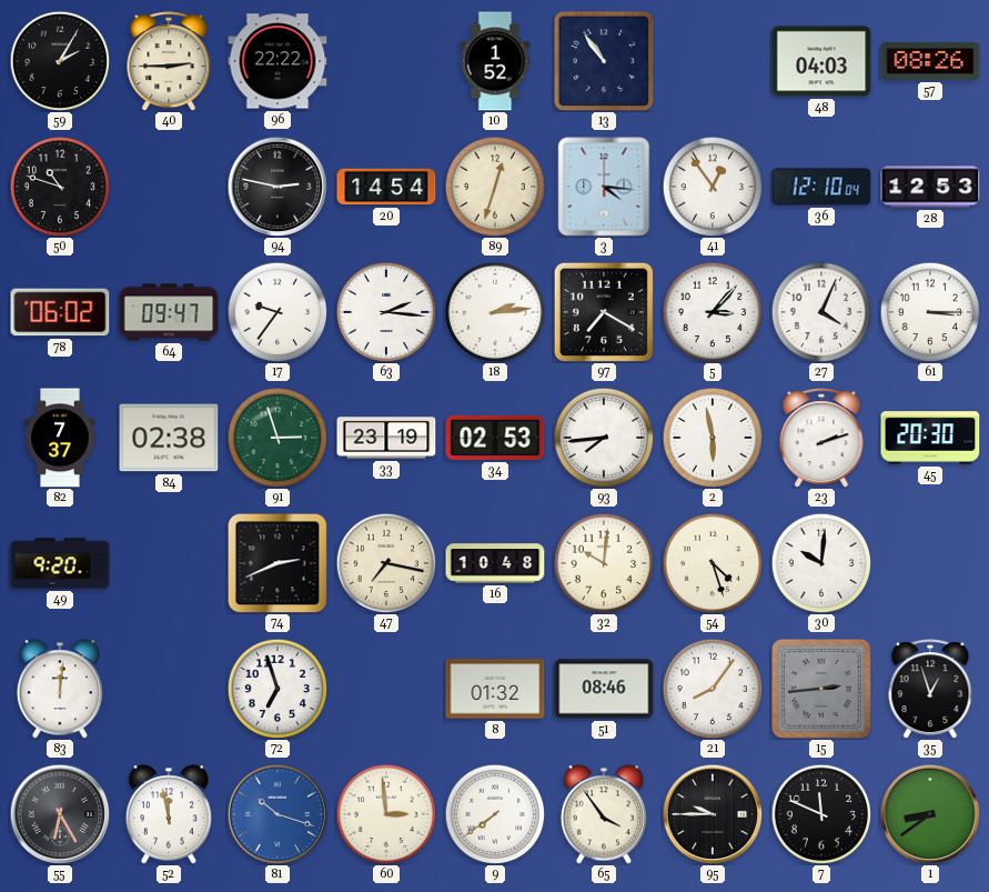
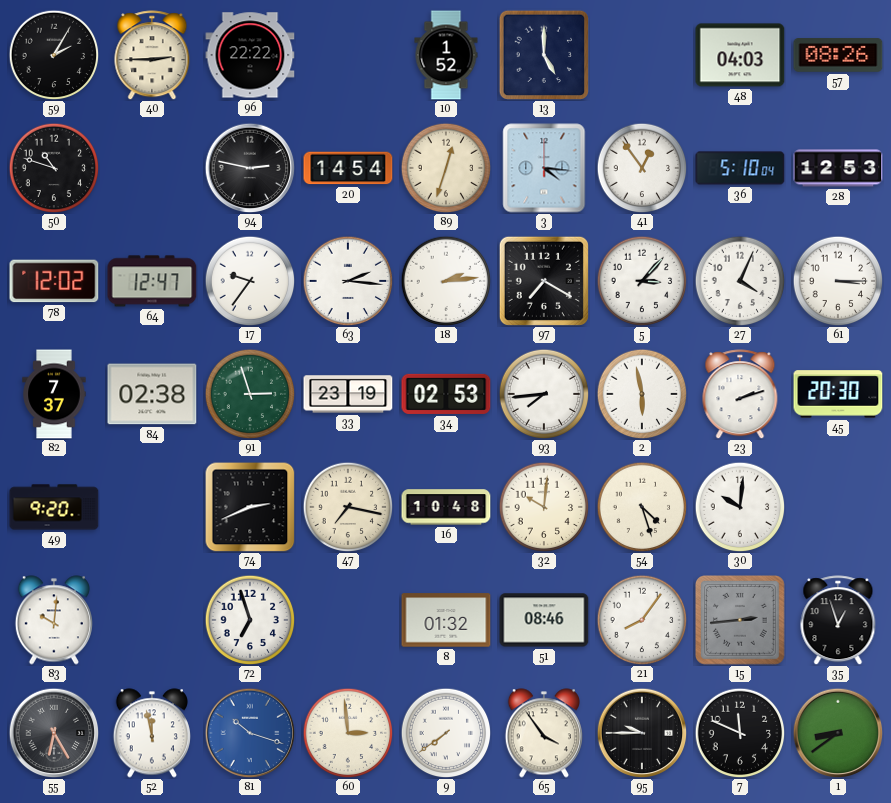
13: 10:54 -> 5:00 (544, 55)
36: 12:10 -> 5:10 (740, 168)
78: 06:02 -> 12:02 (54, 281)
64: 09:47 -> 12:47 (152, 281)
83: 12:01 -> 10:01 (54, 620)
